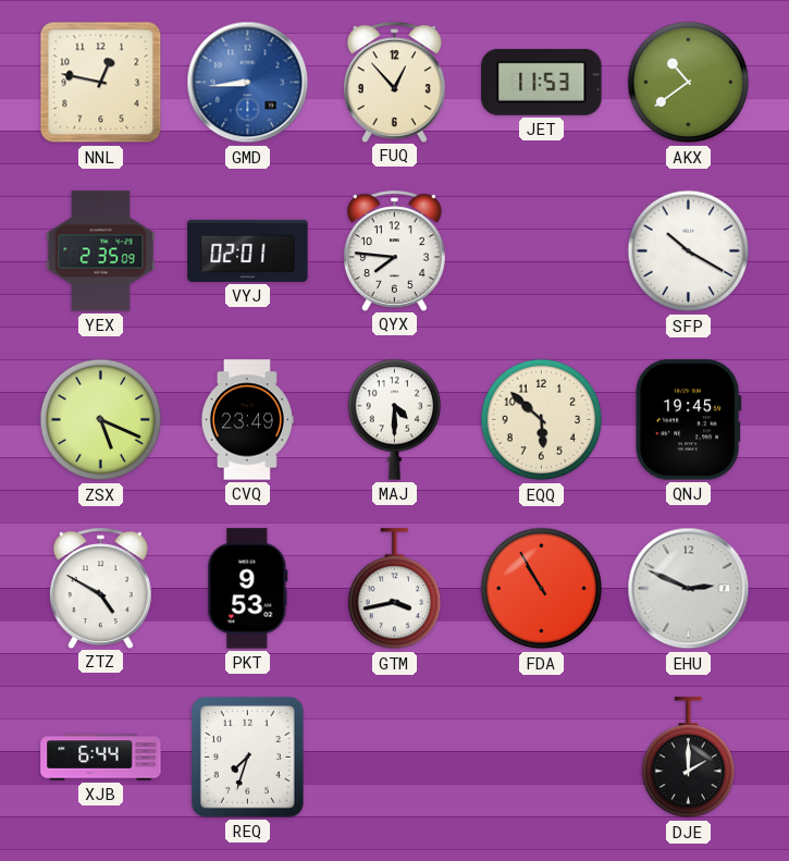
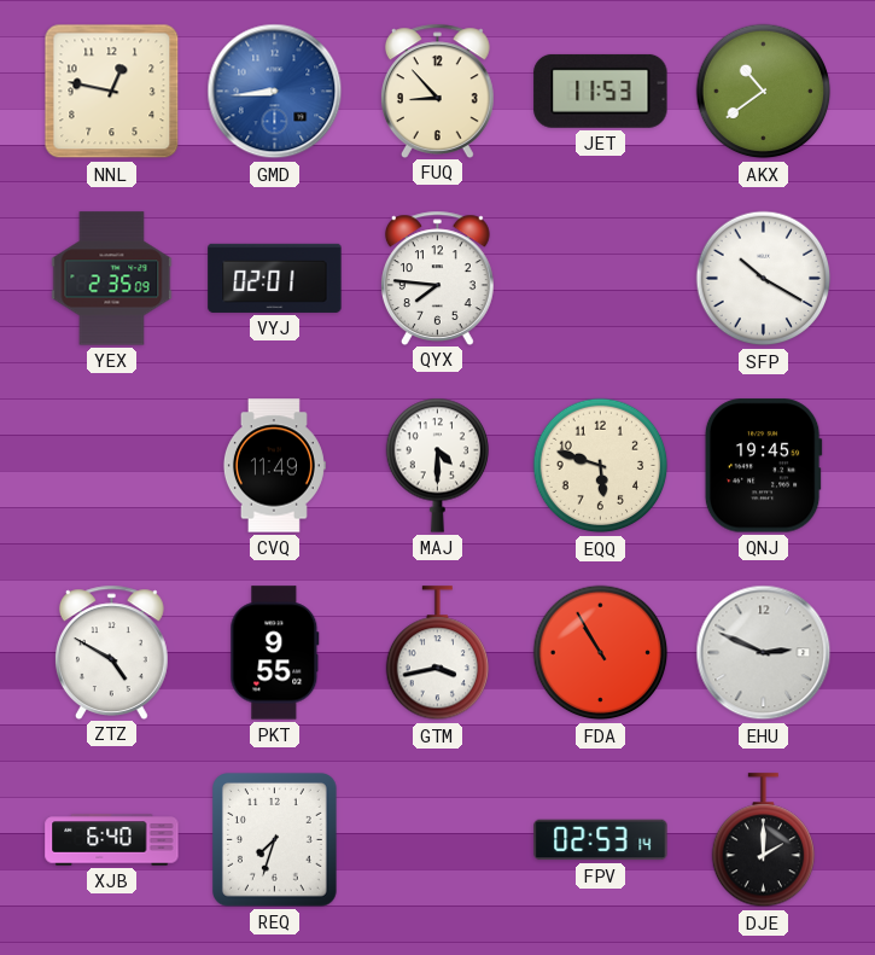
FUQ: 12:53 -> 8:53 (437, 91)
ZSX: 5:19 -> none (101, 420)
CVQ: 23:49 -> 11:49 (274, 466)
EQQ: 5:52 -> 5:48 (601, 466)
PKT: 9:53 -> 9:55 (275, 653)
XJB: 6:44 -> 6:40 (112, 840)
FPV: none -> 02:53 (601, 840)
